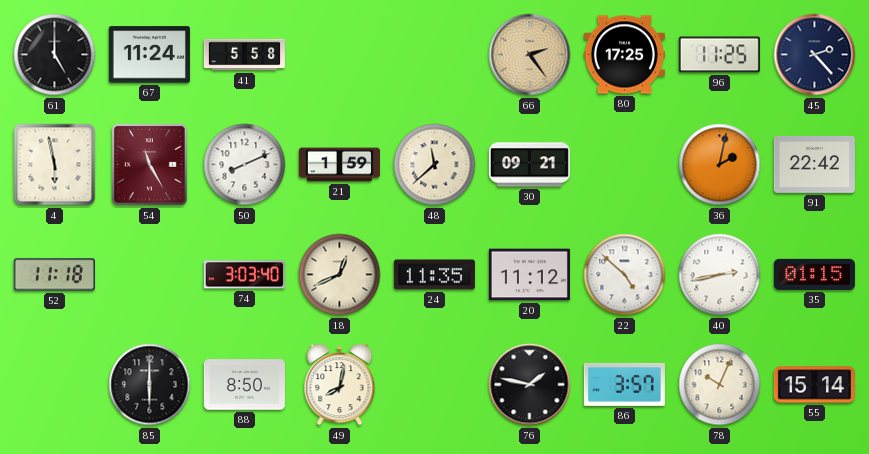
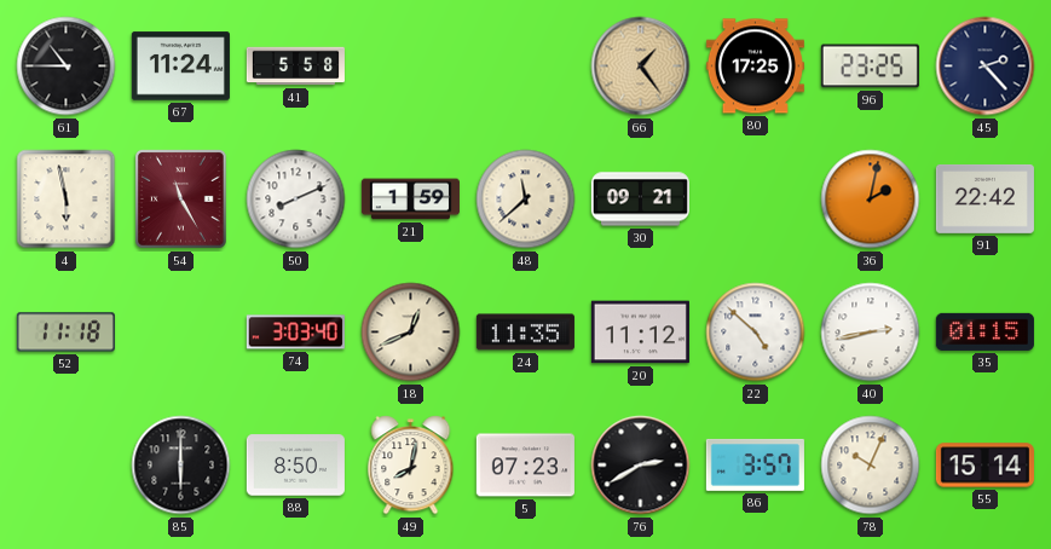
61: 5:00 -> 10:45 (67, 67)
66: 2:24 -> 1:24 (641, 67)
96: 11:25 -> 23:25 (870, 67)
5: none -> 07:23 (525, 466)
76: 1:47 -> 2:40 (641, 466)
